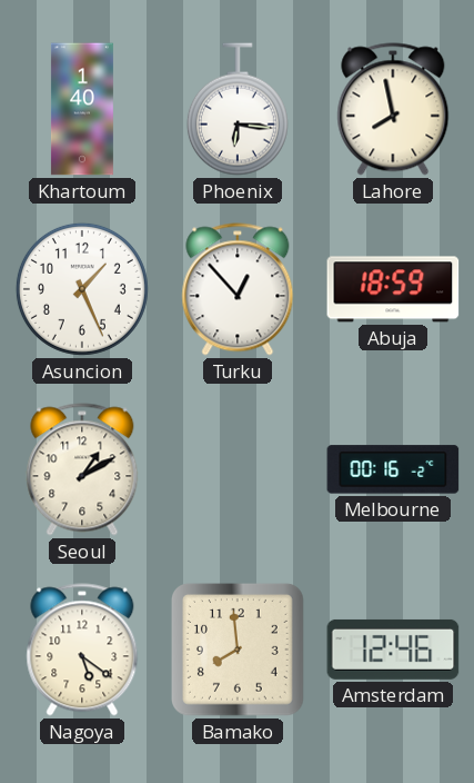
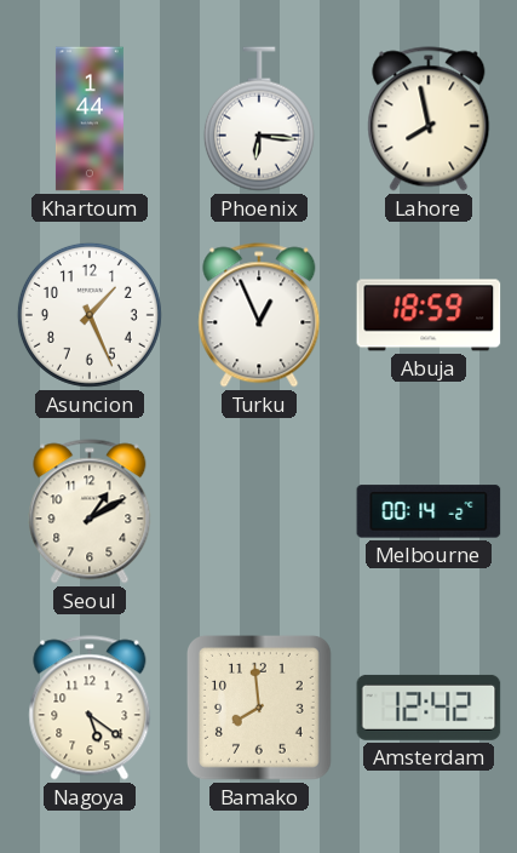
Khartoum: 1:40 -> 1:44 (90, 119)
Turku: 12:53 -> 12:56 (259, 315)
Melbourne: 00:16 -> 00:14 (429, 511)
Amsterdam: 12:46 -> 12:42 (429, 708)
